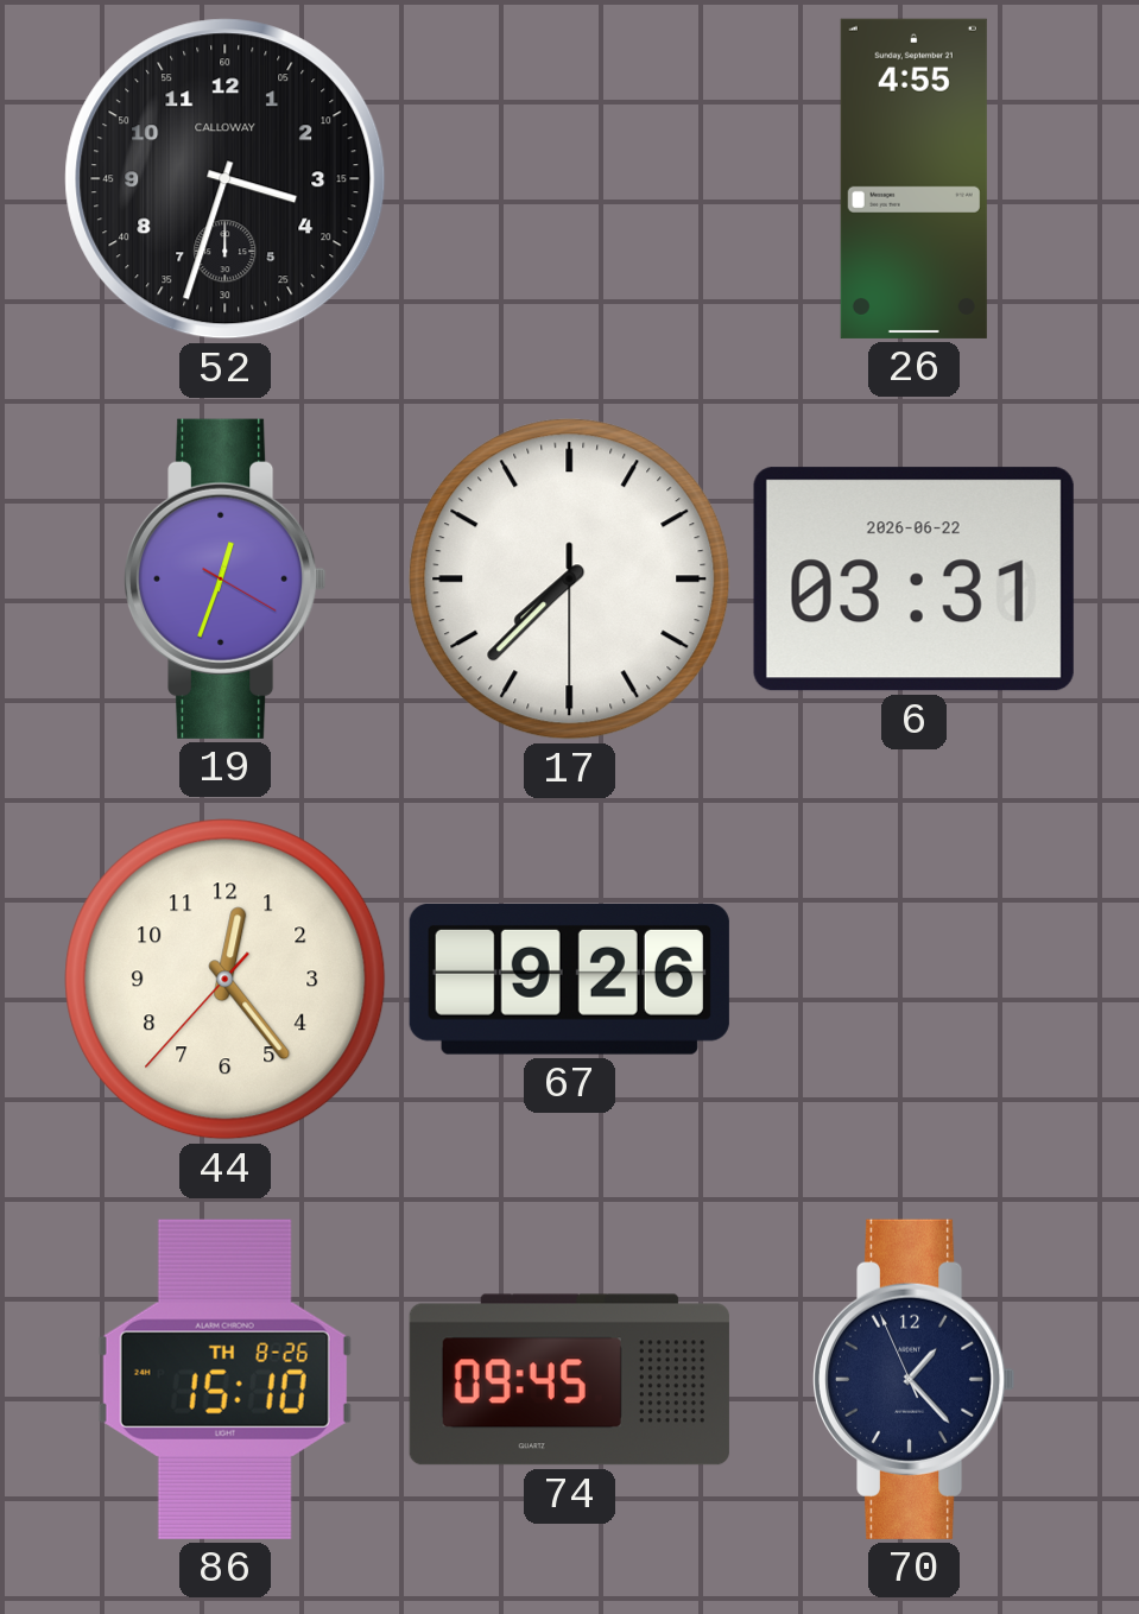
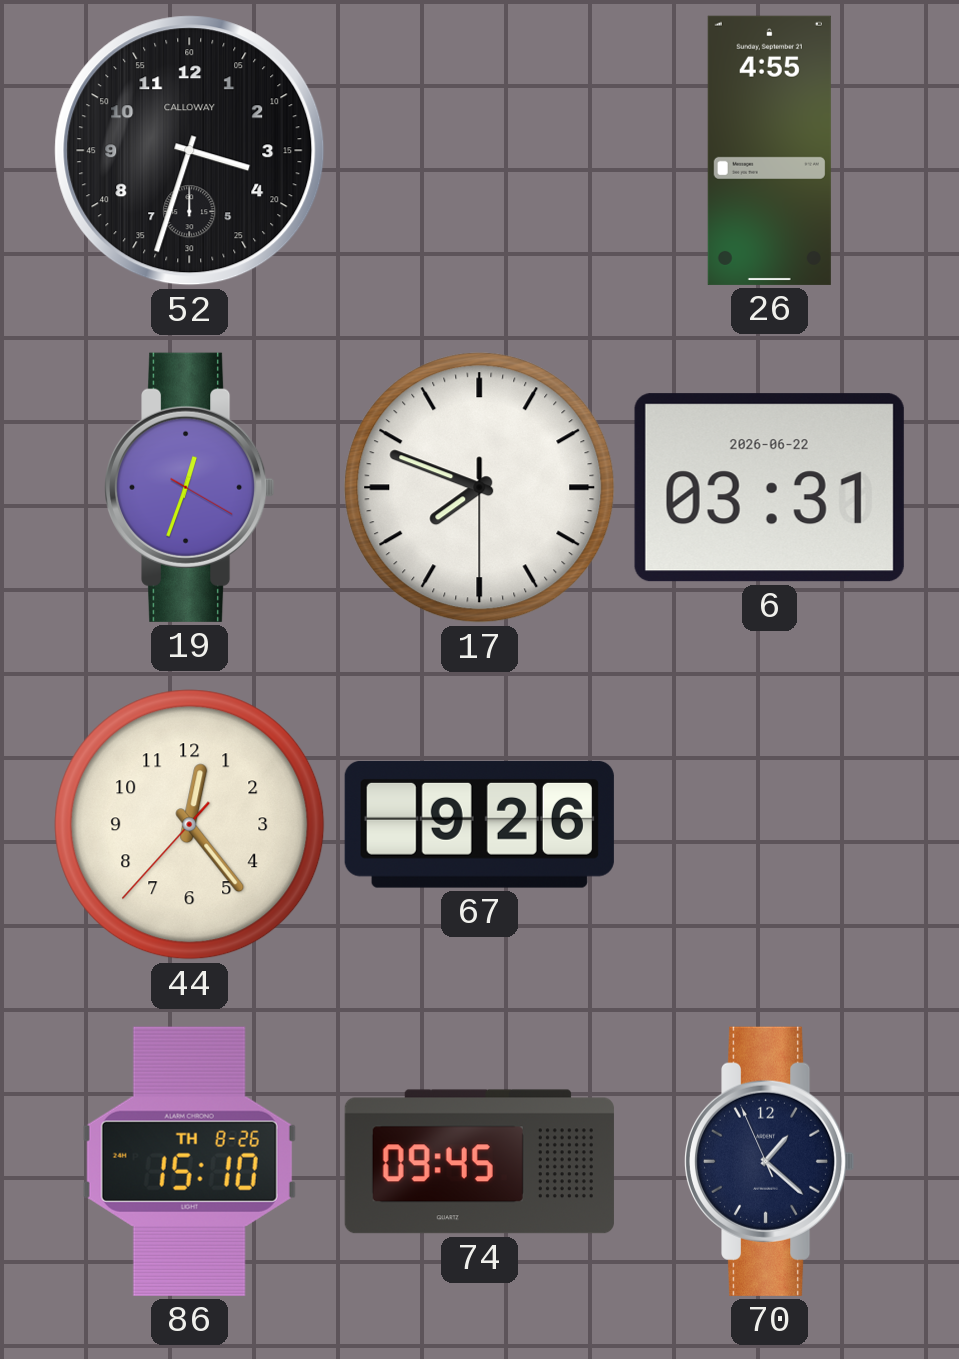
17: 7:37 -> 7:48 (480, 488)
70: 1:22 -> 1:21 (769, 1161)
